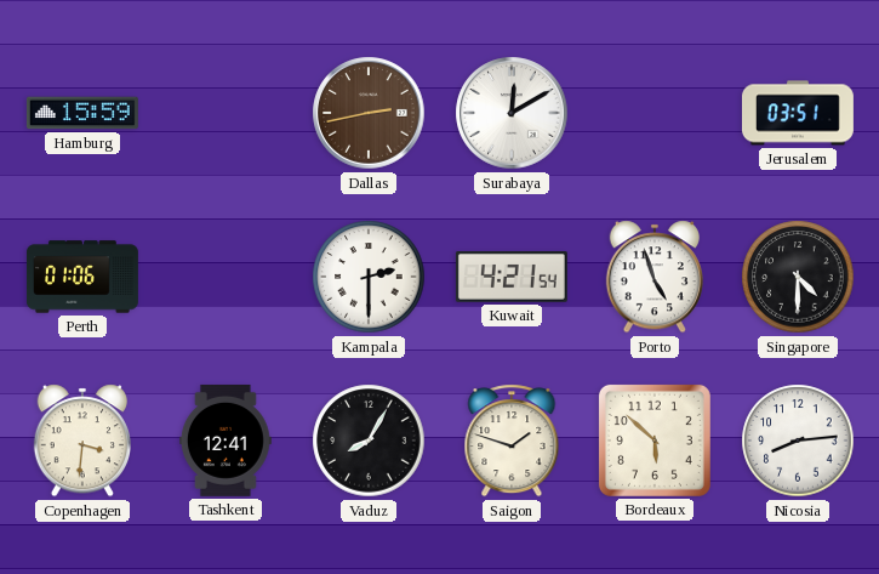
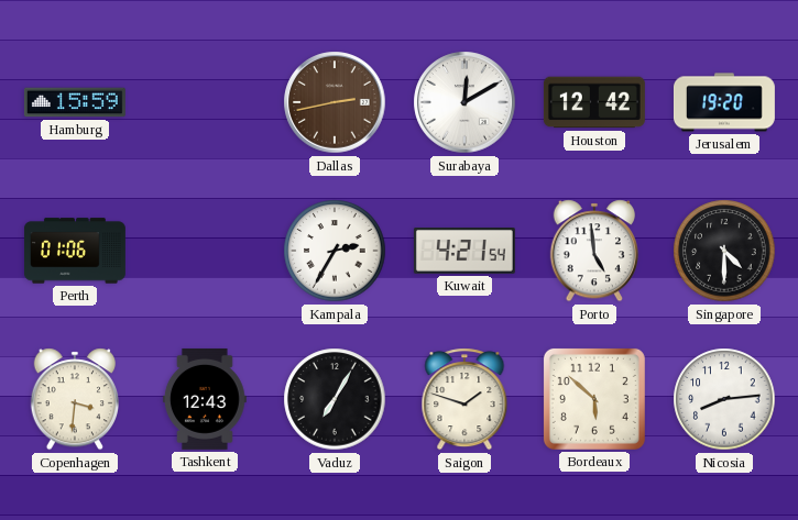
Houston: none -> 12:42 (594, 102)
Jerusalem: 03:51 -> 19:20 (724, 102)
Kampala: 2:30 -> 2:35 (335, 251)
Porto: 4:57 -> 4:59 (593, 251)
Tashkent: 12:41 -> 12:43 (206, 399)
Vaduz: 8:05 -> 7:05 (335, 399)
